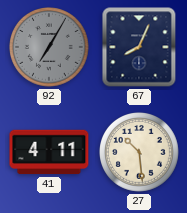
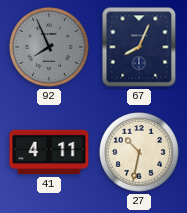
92: 7:05 -> 7:56 (50, 48)
27: 10:29 -> 10:32 (140, 153)
